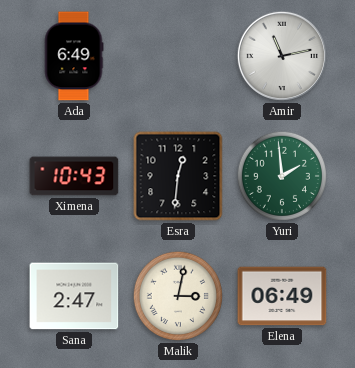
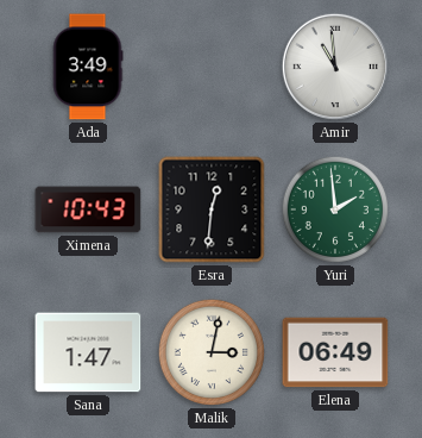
Ada: 6:49 -> 3:49 (88, 67)
Amir: 11:13 -> 10:59 (335, 67)
Sana: 2:47 -> 1:47 (88, 352)
